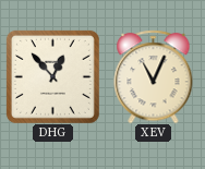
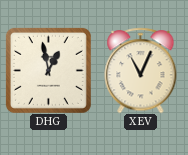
DHG: 12:53 -> 12:58 (48, 70)
